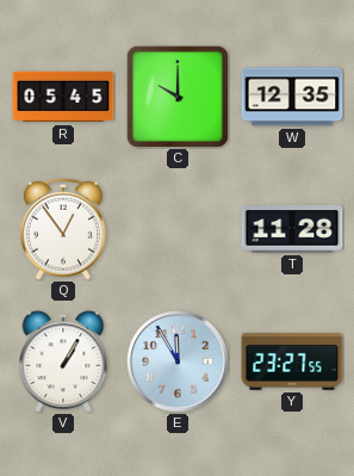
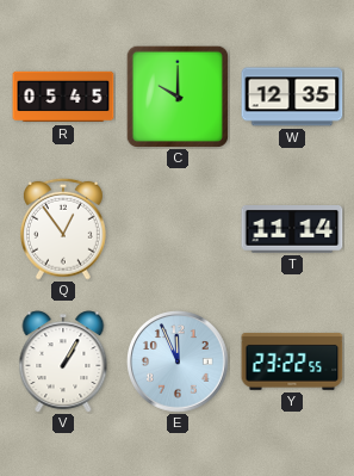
T: 11:28 -> 11:14 (292, 229)
E: 11:55 -> 11:56 (179, 363)
Y: 23:27 -> 23:22 (292, 361)
